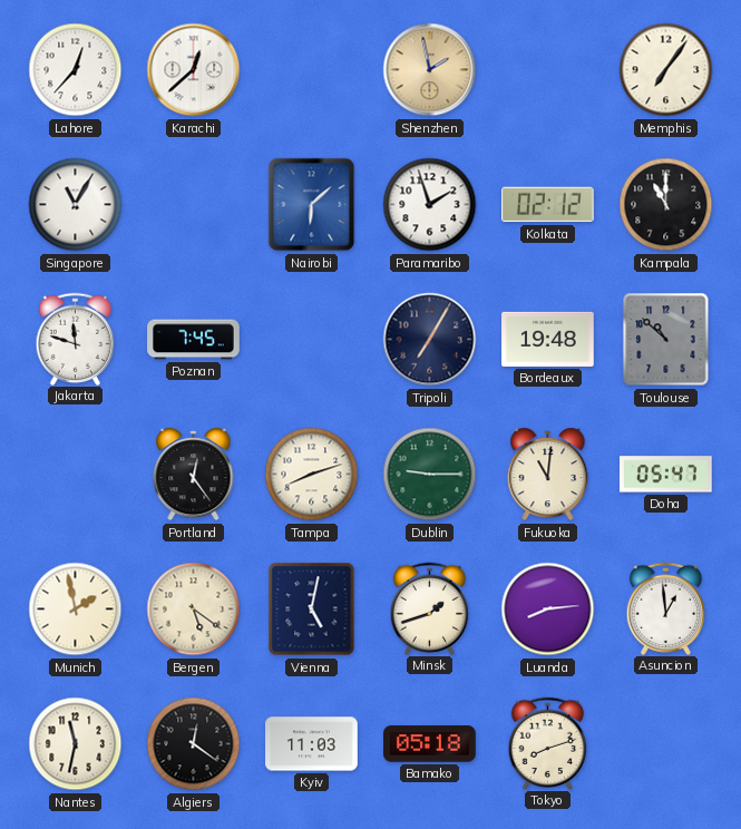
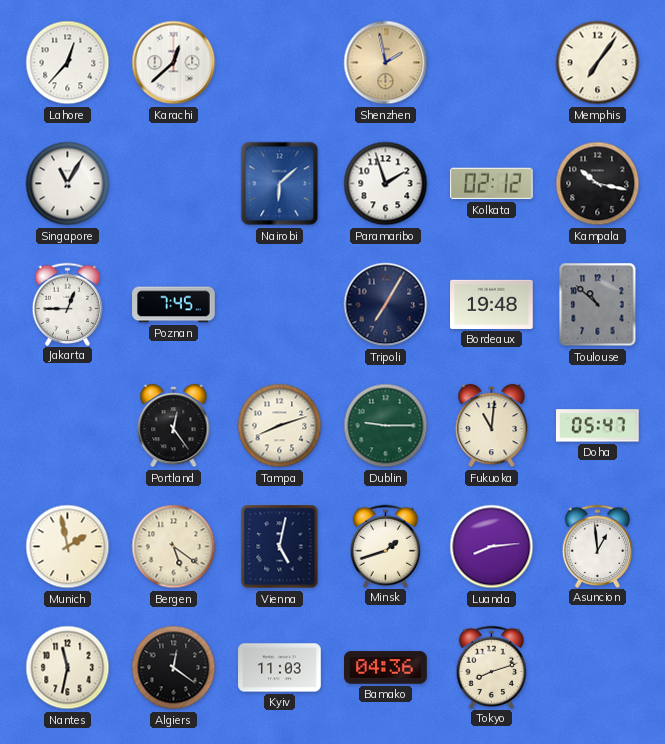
Kampala: 11:00 -> 10:17 (598, 184)
Jakarta: 11:48 -> 12:45 (68, 304)
Bamako: 05:18 -> 04:36 (386, 668)
